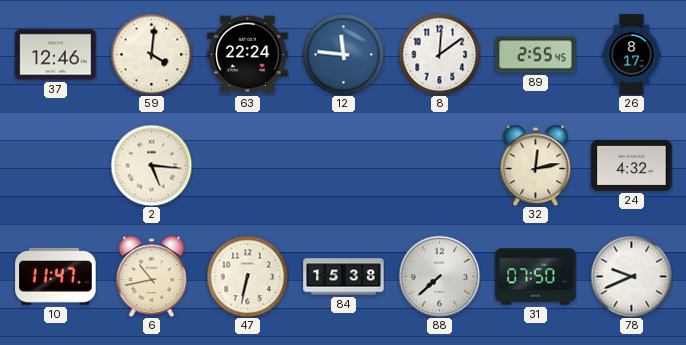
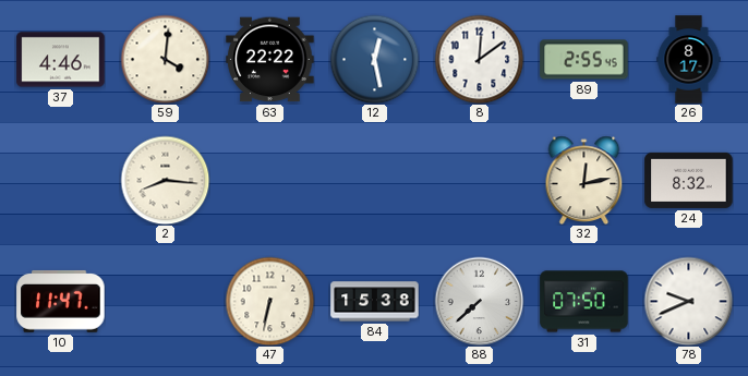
37: 12:46 -> 4:46 (61, 60)
63: 22:24 -> 22:22 (270, 60)
12: 11:46 -> 12:28 (374, 59)
2: 5:16 -> 8:16 (165, 180)
24: 4:32 -> 8:32 (689, 180)
6: 10:43 -> none (152, 276)
